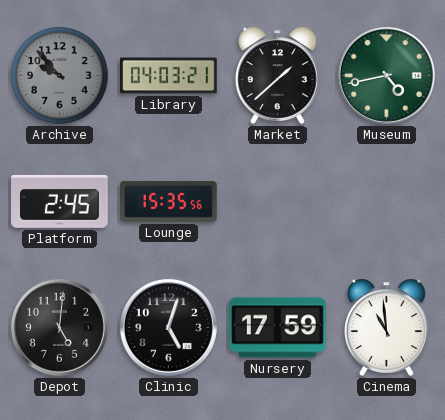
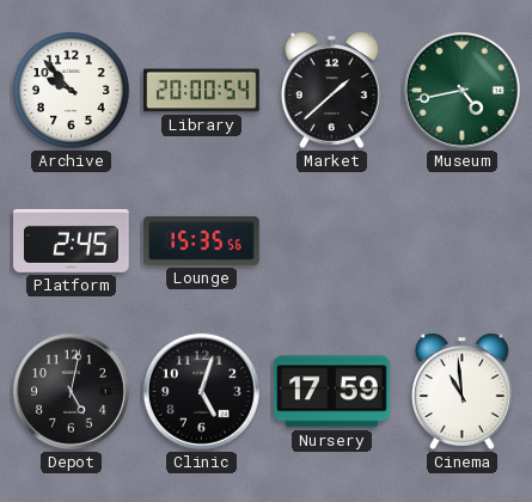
Archive dial: grey -> white (72, 91)
Library: 04:03 -> 20:00 (202, 91)
Depot: 5:01 -> 5:02 (71, 391)
